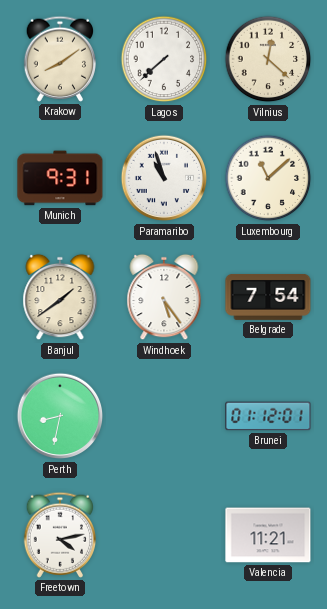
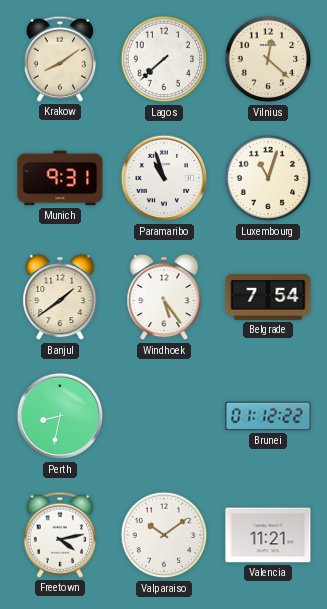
Luxembourg: 11:08 -> 11:03 (268, 178)
Brunei: 01:12:01 -> 01:12:22 (268, 416)
Valparaiso: none -> 10:09 (164, 535)
